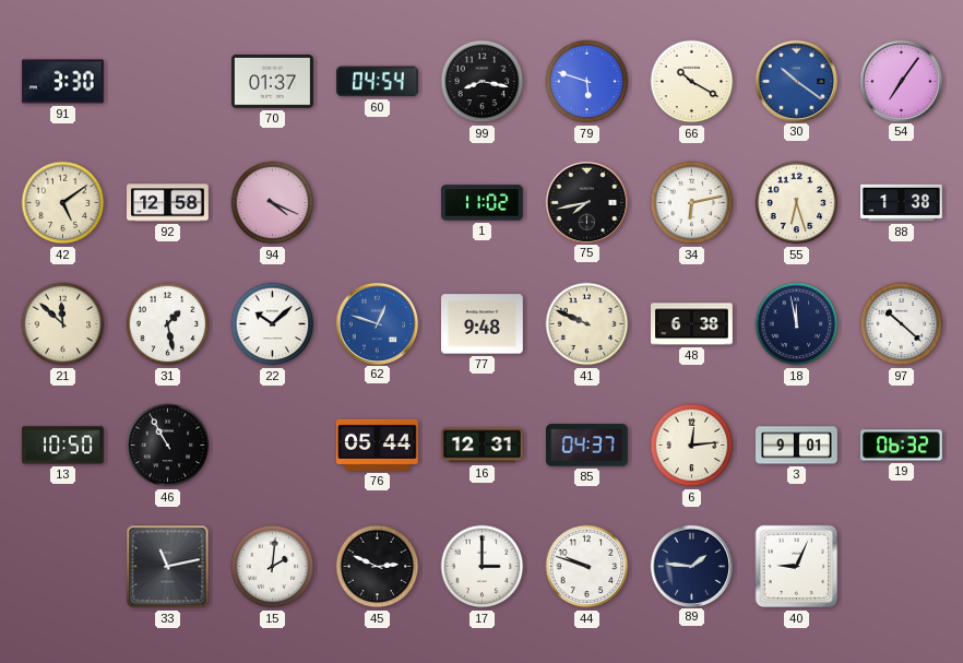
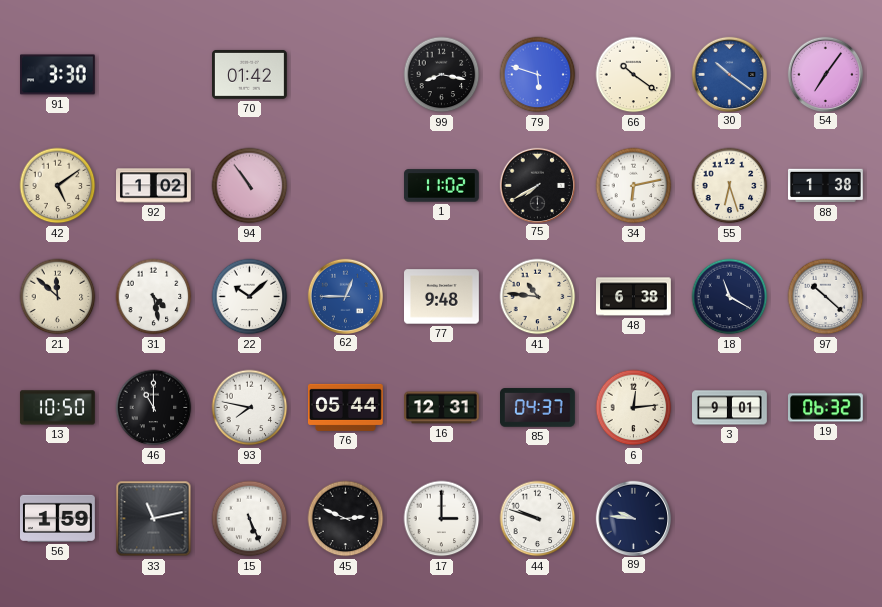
70: 01:37 -> 01:42 (250, 74)
60: 04:54 -> none (377, 82)
66: 10:20 -> 10:21 (634, 75)
92: 12:58 -> 1:02 (154, 186)
94: 4:19 -> 10:54 (250, 186)
75: 7:43 -> 7:40 (537, 185)
31: 1:28 -> 4:28 (154, 297)
62: 12:48 -> 12:45 (345, 296)
41: 9:49 -> 10:46 (538, 297)
18: 11:58 -> 11:20 (730, 297)
46: 10:55 -> 11:00 (154, 408)
93: none -> 7:47 (250, 408)
56: none -> 1:59 (58, 518)
15: 2:01 -> 5:26 (250, 519)
89: 1:46 -> 9:46 (633, 518)
40: 9:04 -> none (797, 567)
